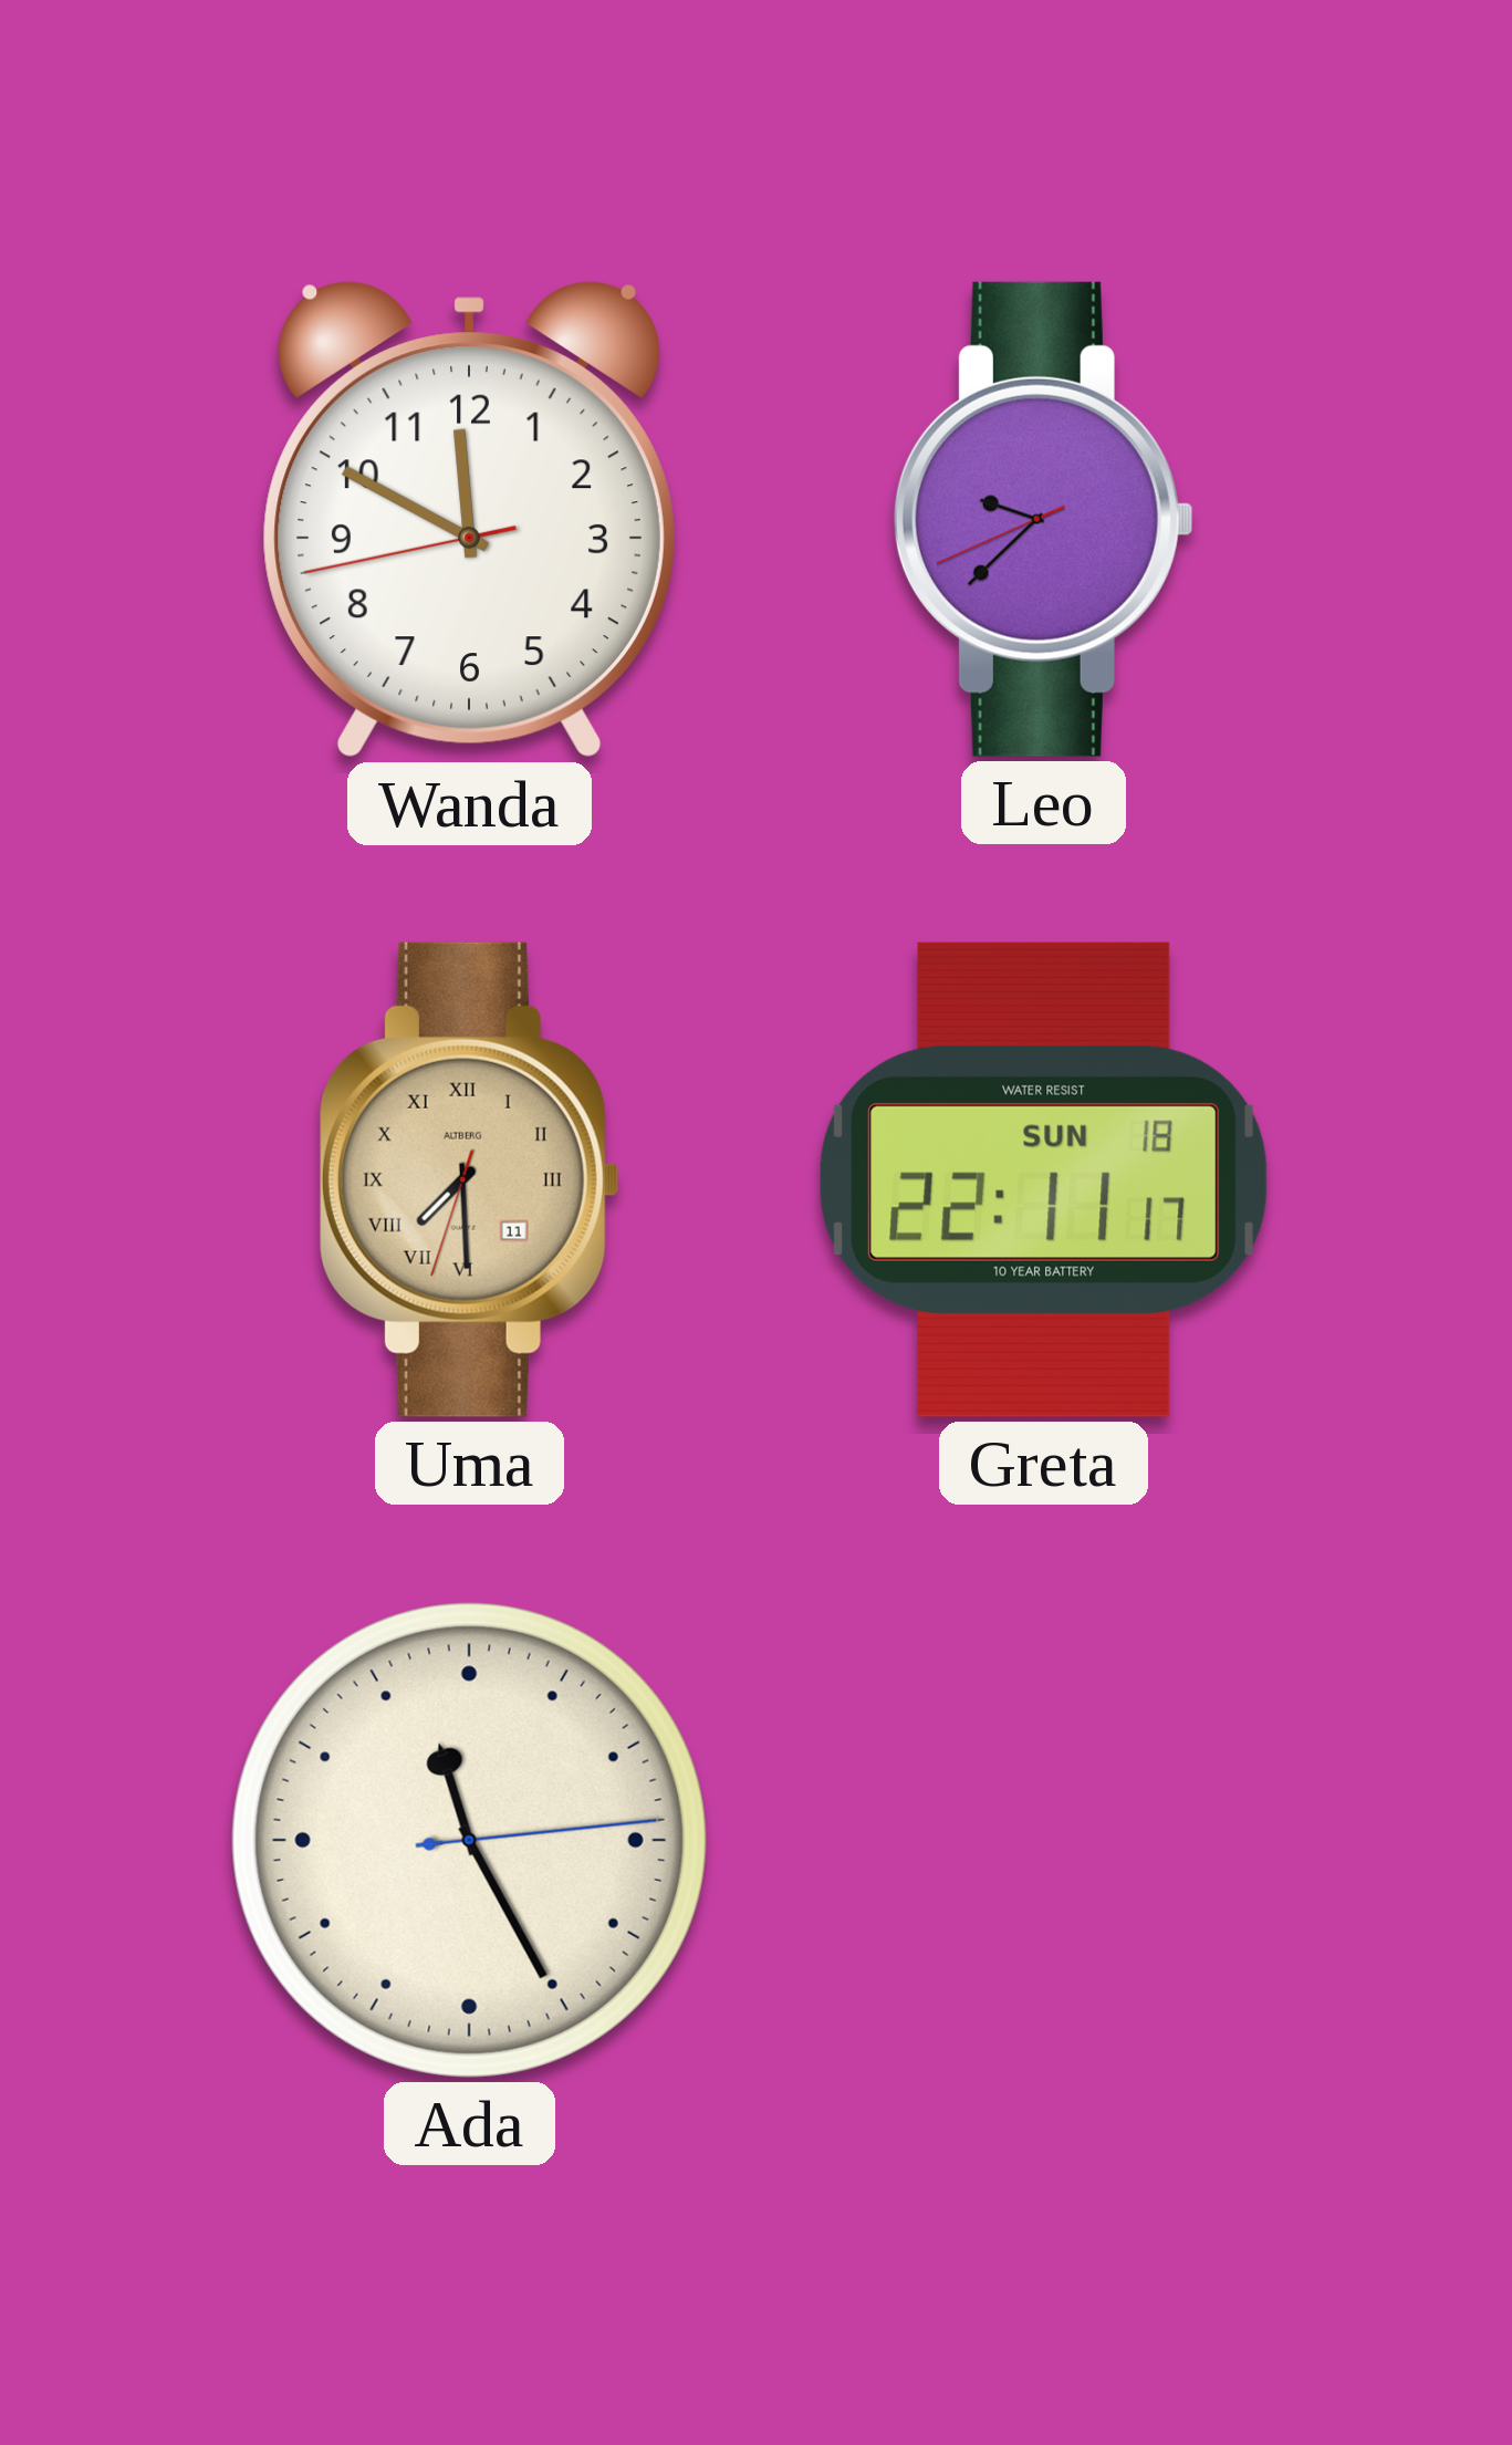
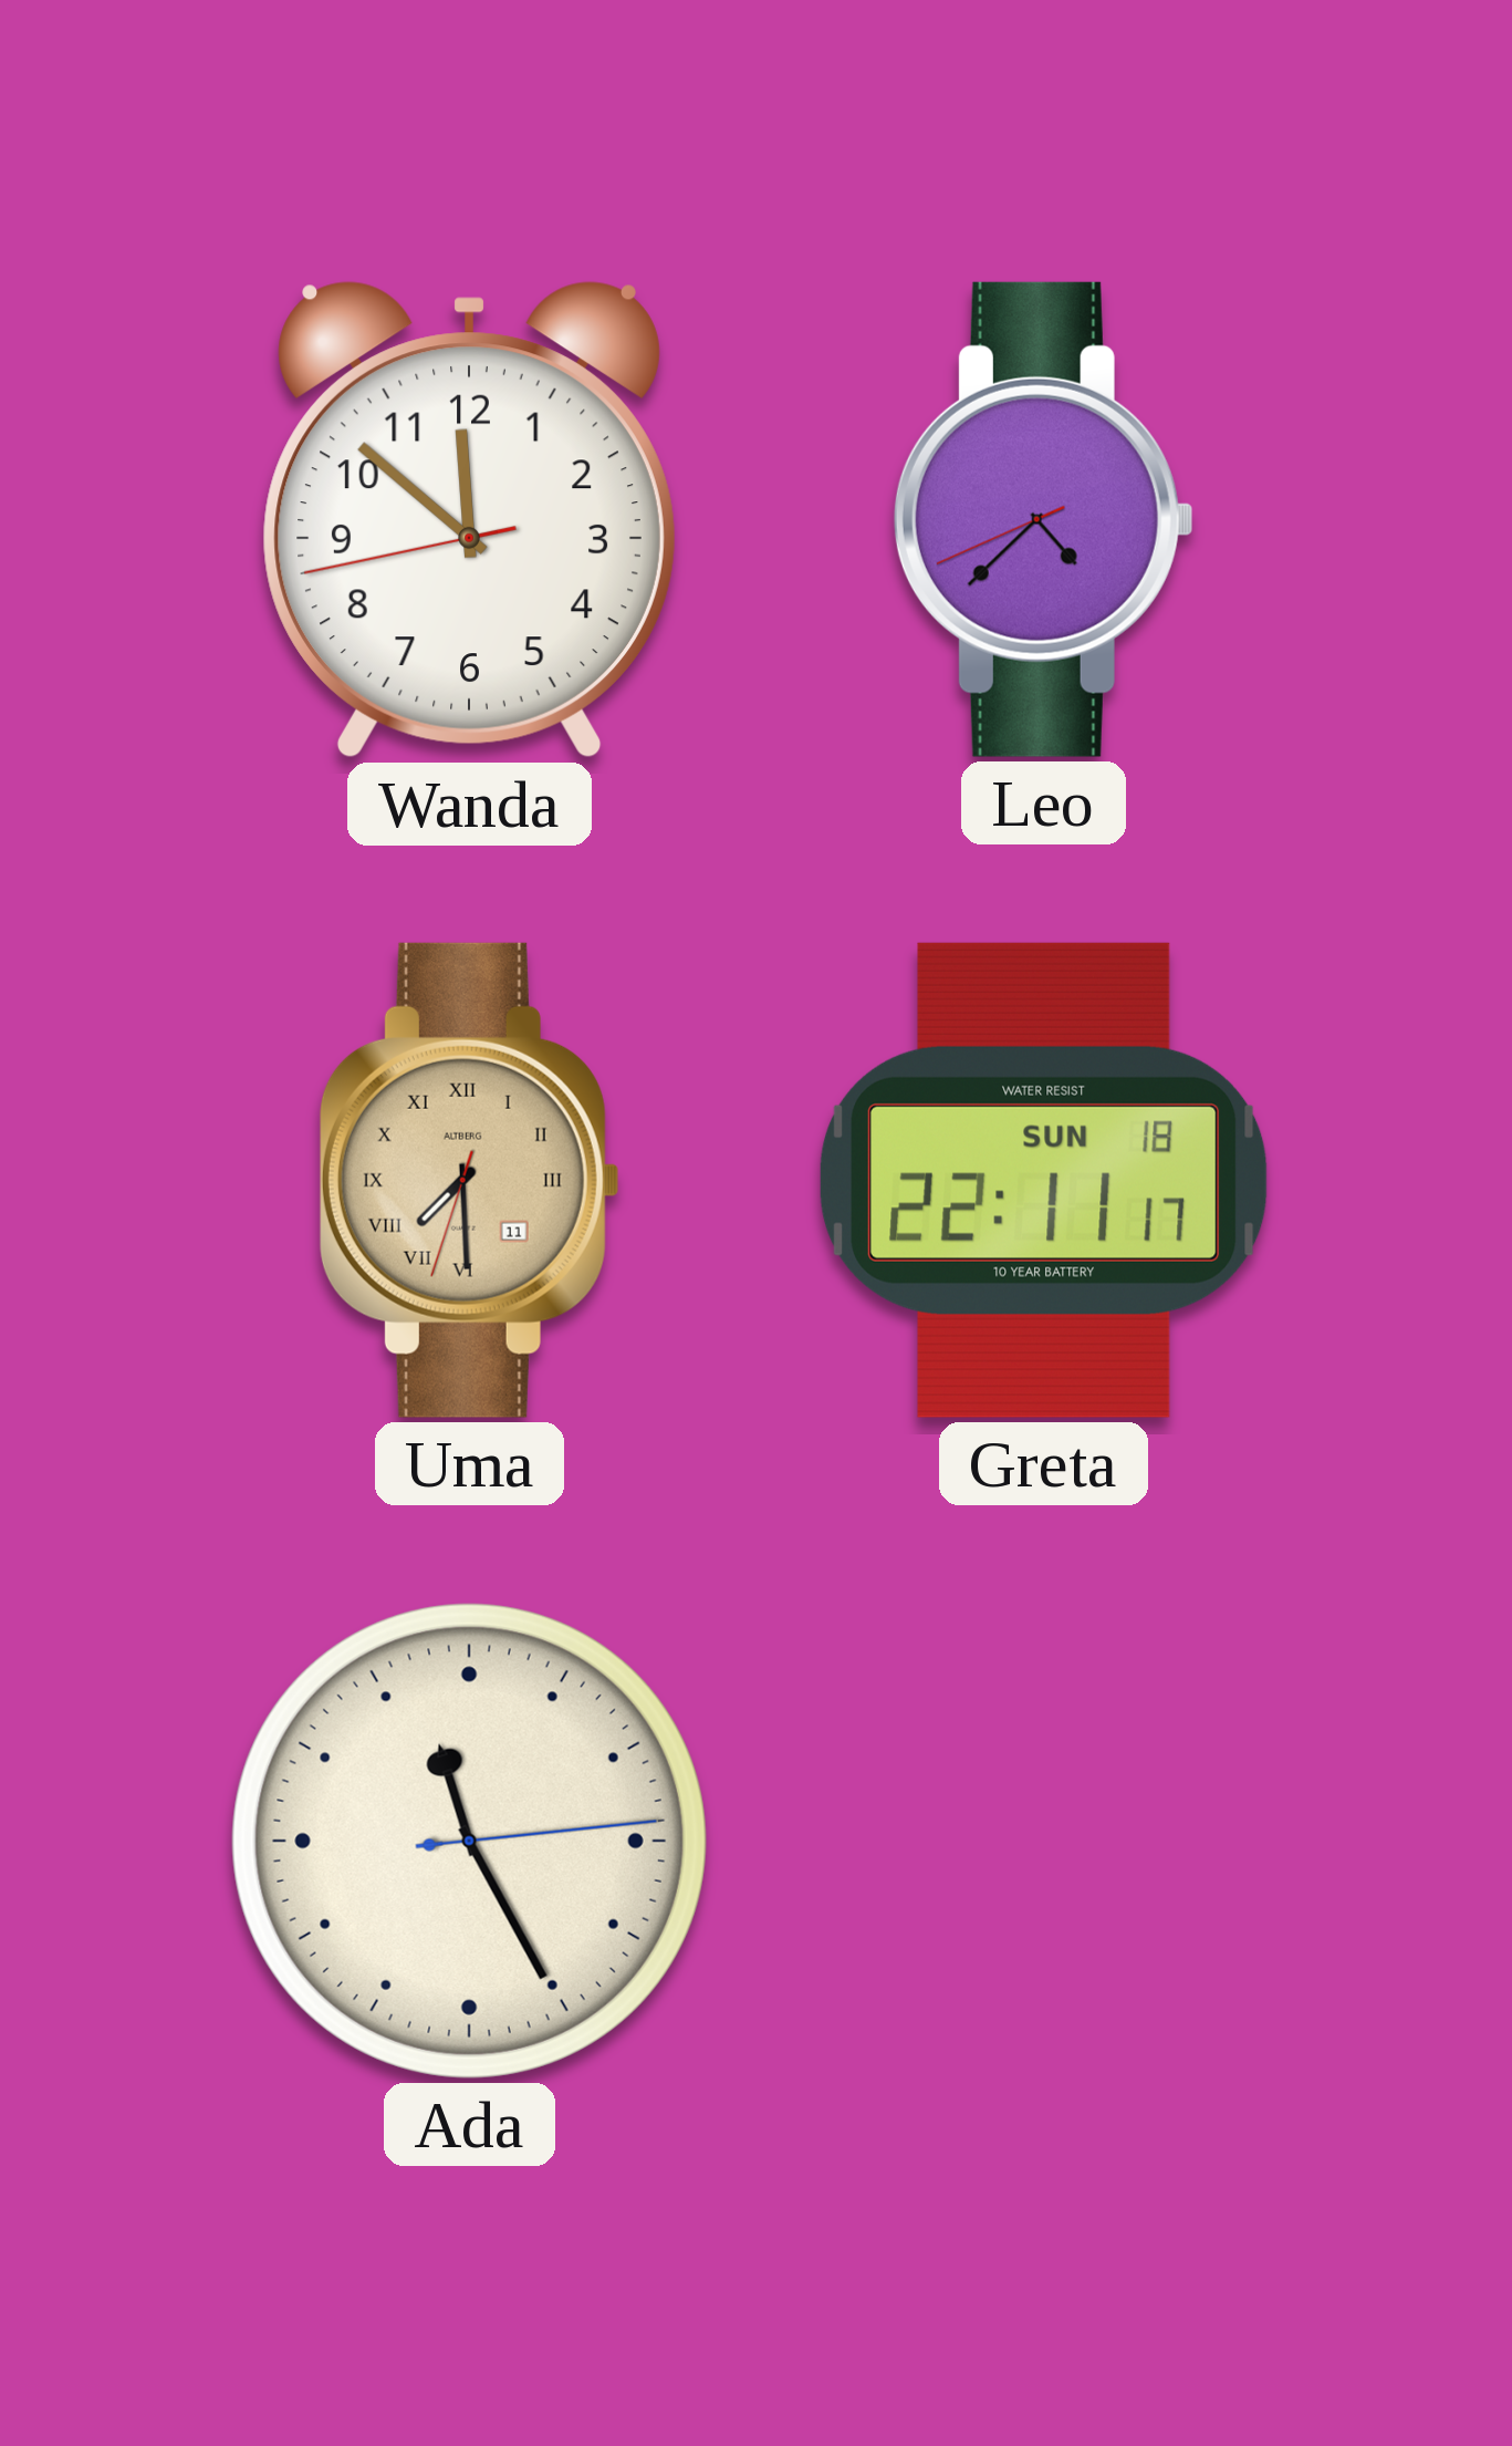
Wanda: 11:49 -> 11:51 (469, 520)
Leo: 9:37 -> 4:37 (1043, 519)
